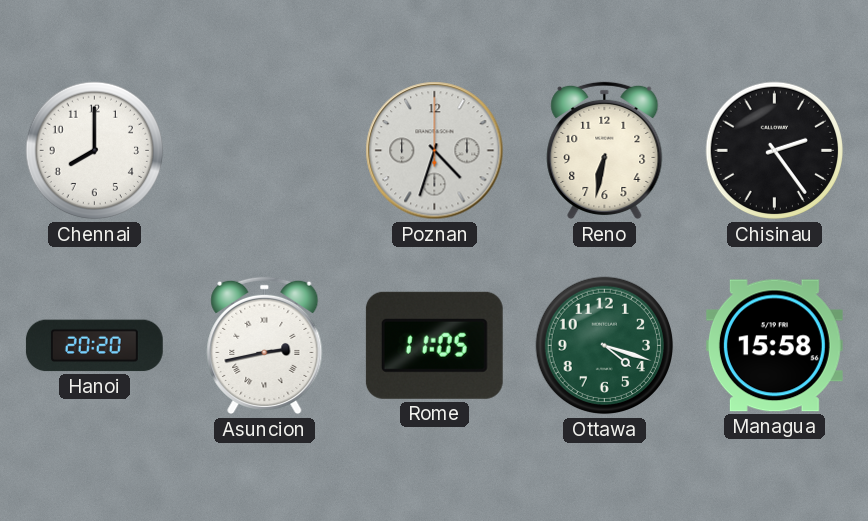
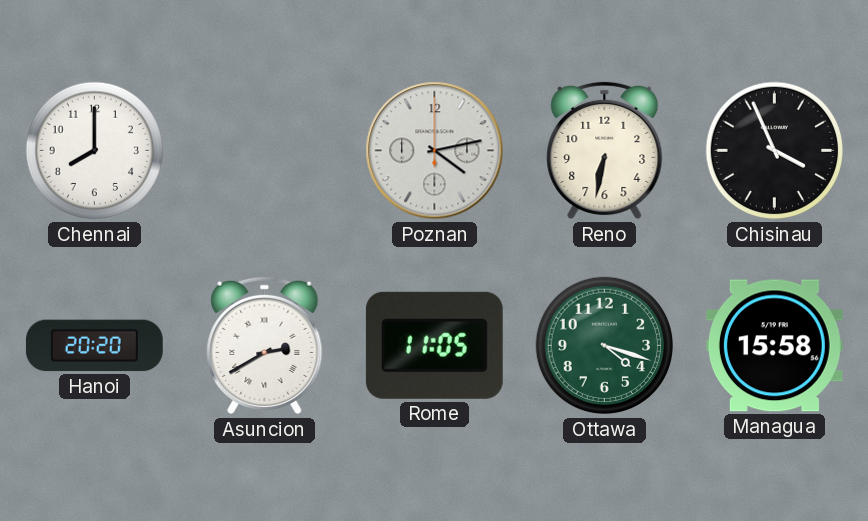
Poznan: 4:33 -> 4:13 (435, 151)
Chisinau: 2:24 -> 3:56 (775, 151)
Asuncion: 2:43 -> 2:40 (265, 346)
